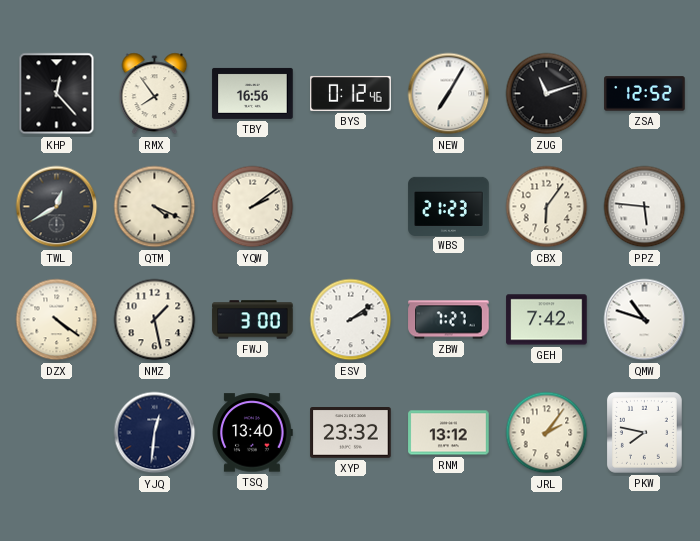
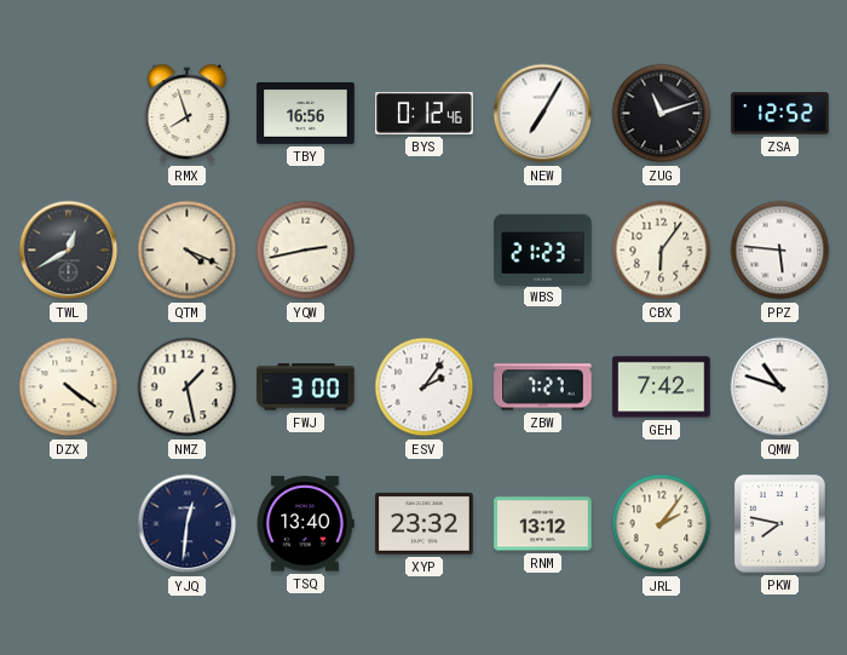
KHP: 12:23 -> none (57, 94)
RMX: 7:54 -> 7:57 (188, 114)
YQW: 2:09 -> 2:43 (306, 251)
ESV: 2:09 -> 2:06 (425, 387)
